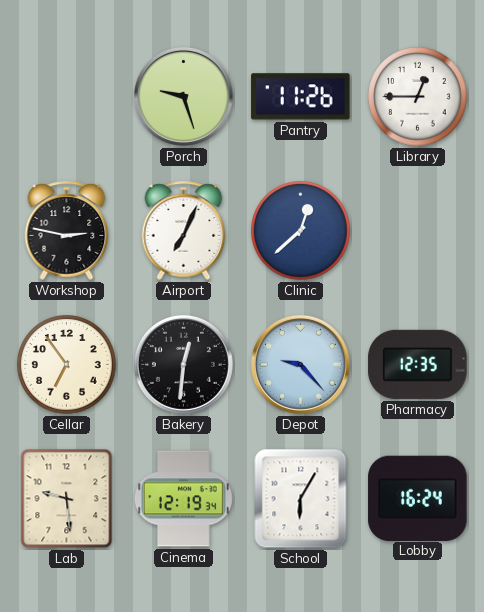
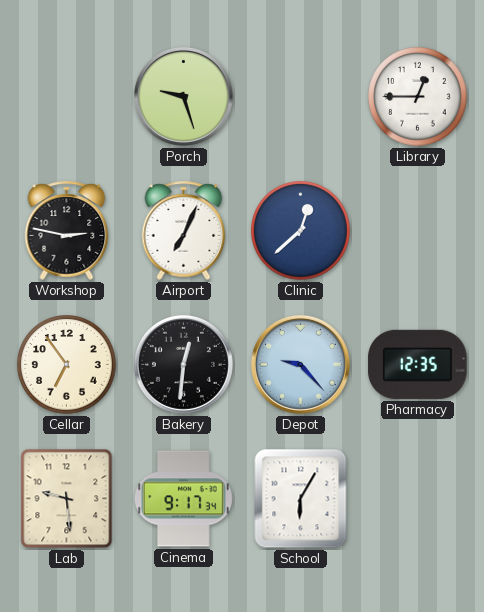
Pantry: 11:26 -> none (301, 97)
Cinema: 12:19 -> 9:17 (183, 499)
Lobby: 16:24 -> none (418, 498)
